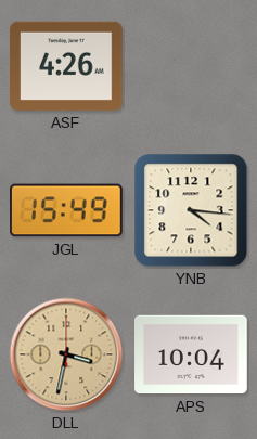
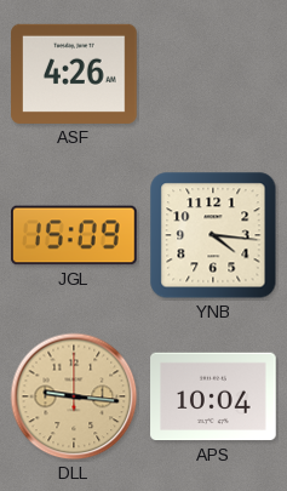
JGL: 15:49 -> 15:09 (74, 235)
DLL: 3:32 -> 9:16 (74, 396)
